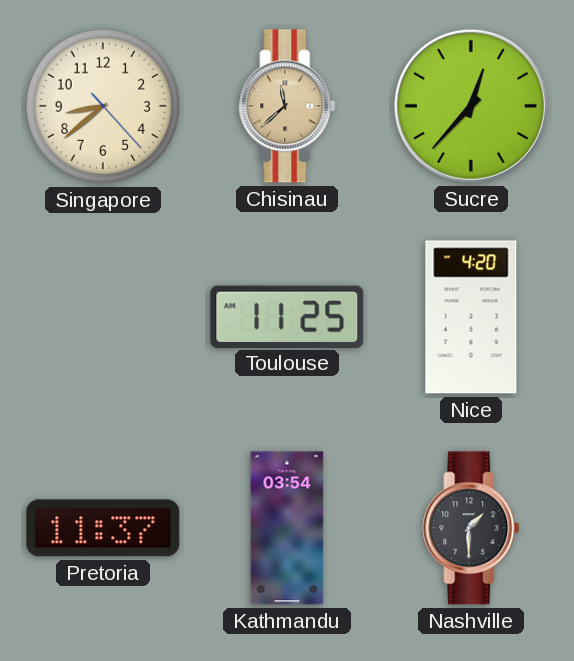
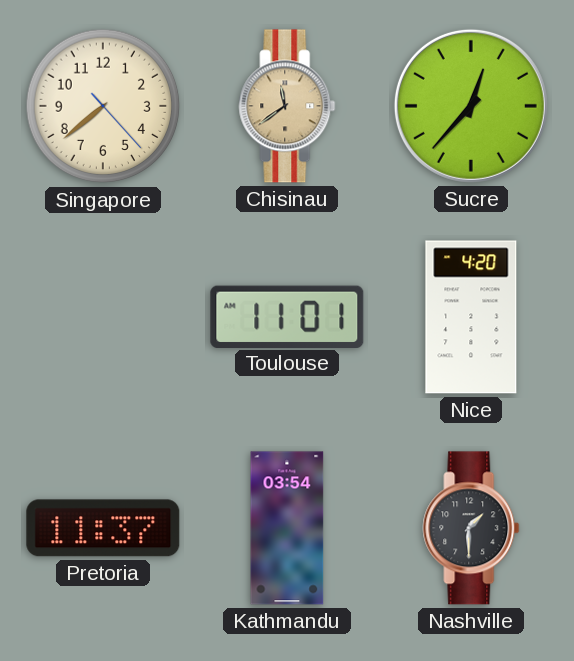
Singapore: 8:38 -> 7:38 (103, 106)
Chisinau: 11:38 -> 11:39 (287, 106)
Toulouse: 11:25 -> 11:01 (287, 316)
